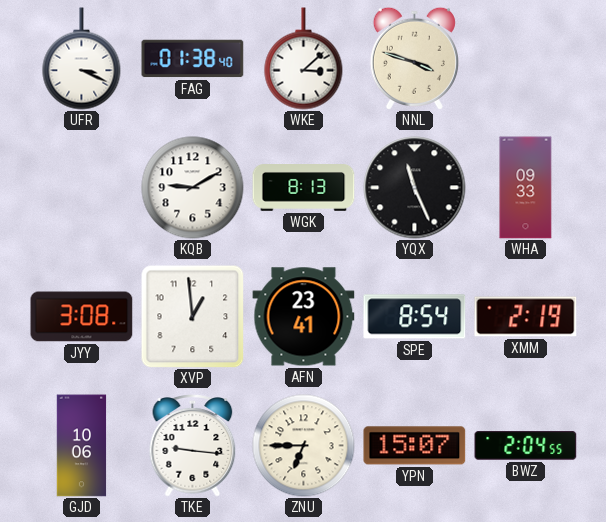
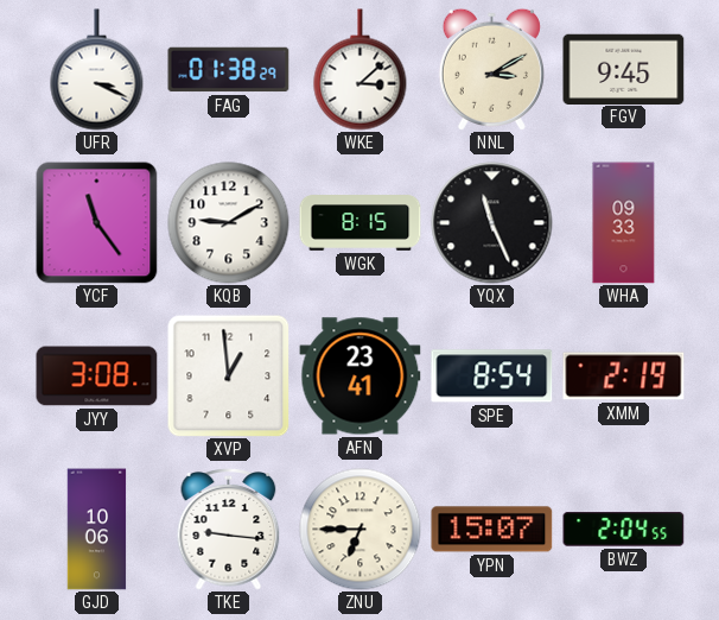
FAG: 01:38:40 -> 01:38:29 (229, 70)
NNL: 3:48 -> 3:10 (491, 69)
FGV: none -> 9:45 (624, 69)
YCF: none -> 11:24 (97, 223)
WGK: 8:13 -> 8:15 (361, 223)
